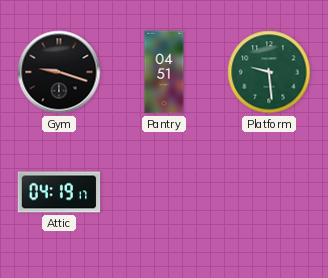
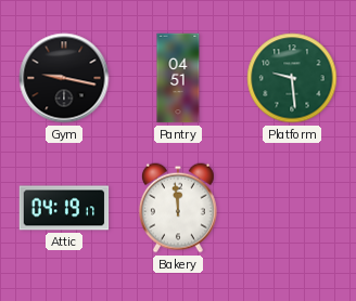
Gym: 9:18 -> 9:17 (64, 78)
Bakery: none -> 11:59 (178, 208)
